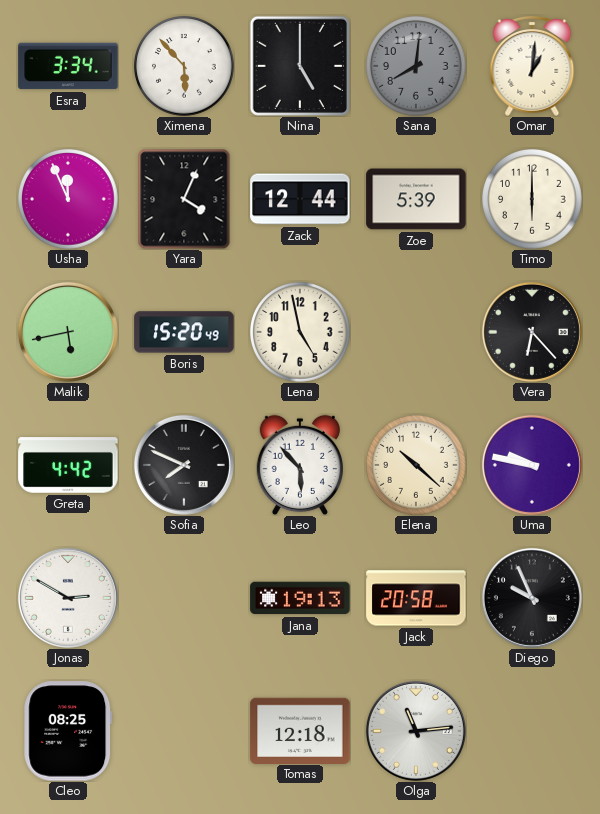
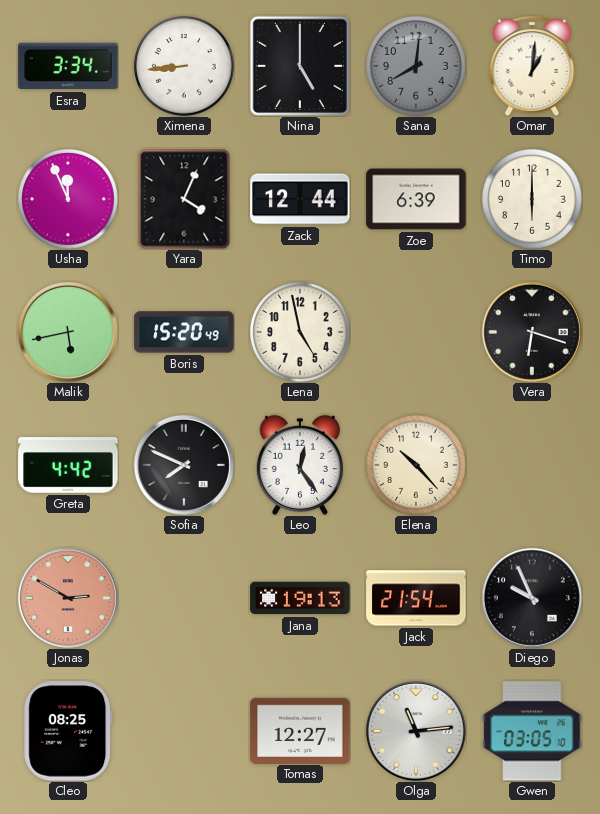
Ximena: 5:53 -> 8:44 (184, 66)
Zoe: 5:39 -> 6:39 (416, 199)
Vera: 6:23 -> 6:18 (532, 332)
Leo: 5:53 -> 12:24 (299, 465)
Elena: 10:22 -> 10:23 (416, 465)
Uma: 9:47 -> none (532, 465)
Jonas dial: white -> salmon (68, 598)
Jack: 20:58 -> 21:54 (416, 598)
Tomas: 12:18 -> 12:27 (300, 730)
Gwen: none -> 03:05 (532, 731)
